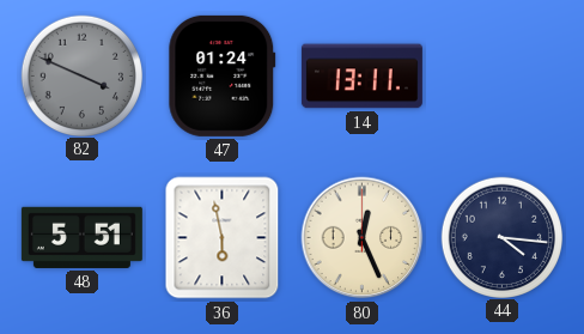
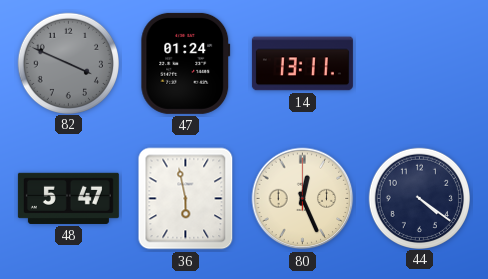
48: 5:51 -> 5:47 (68, 198)
44: 4:16 -> 4:21 (419, 198)
